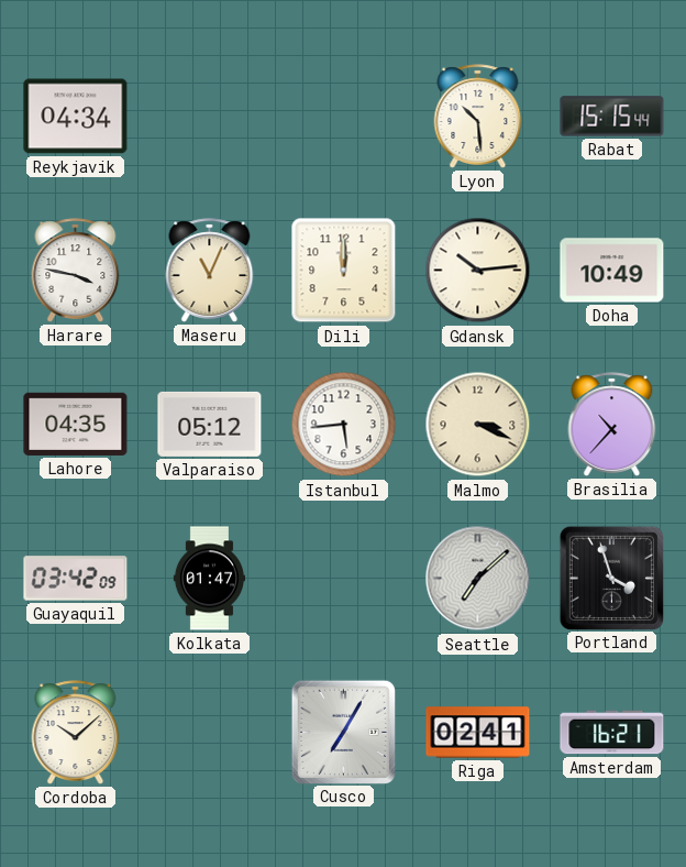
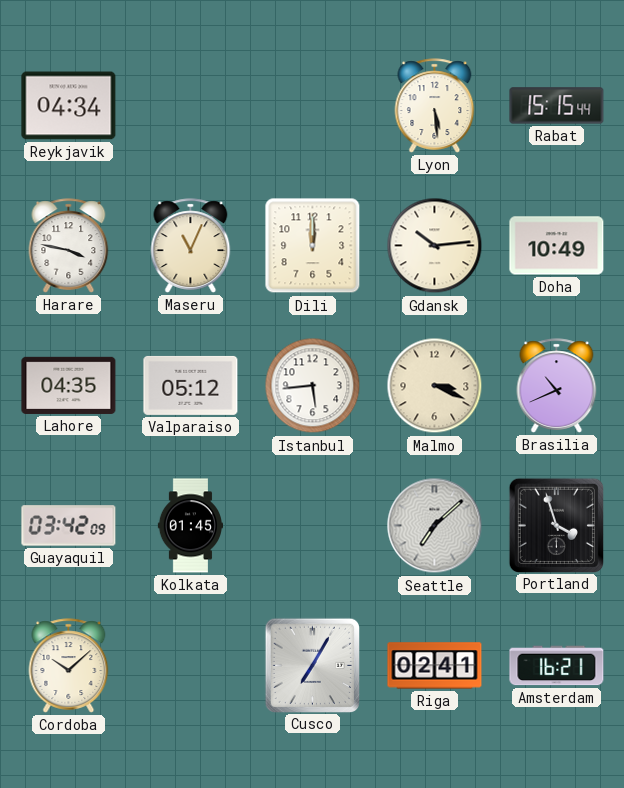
Lyon: 10:29 -> 5:29 (435, 106)
Brasilia: 10:37 -> 10:41 (557, 386)
Kolkata: 01:47 -> 01:45 (190, 526)
